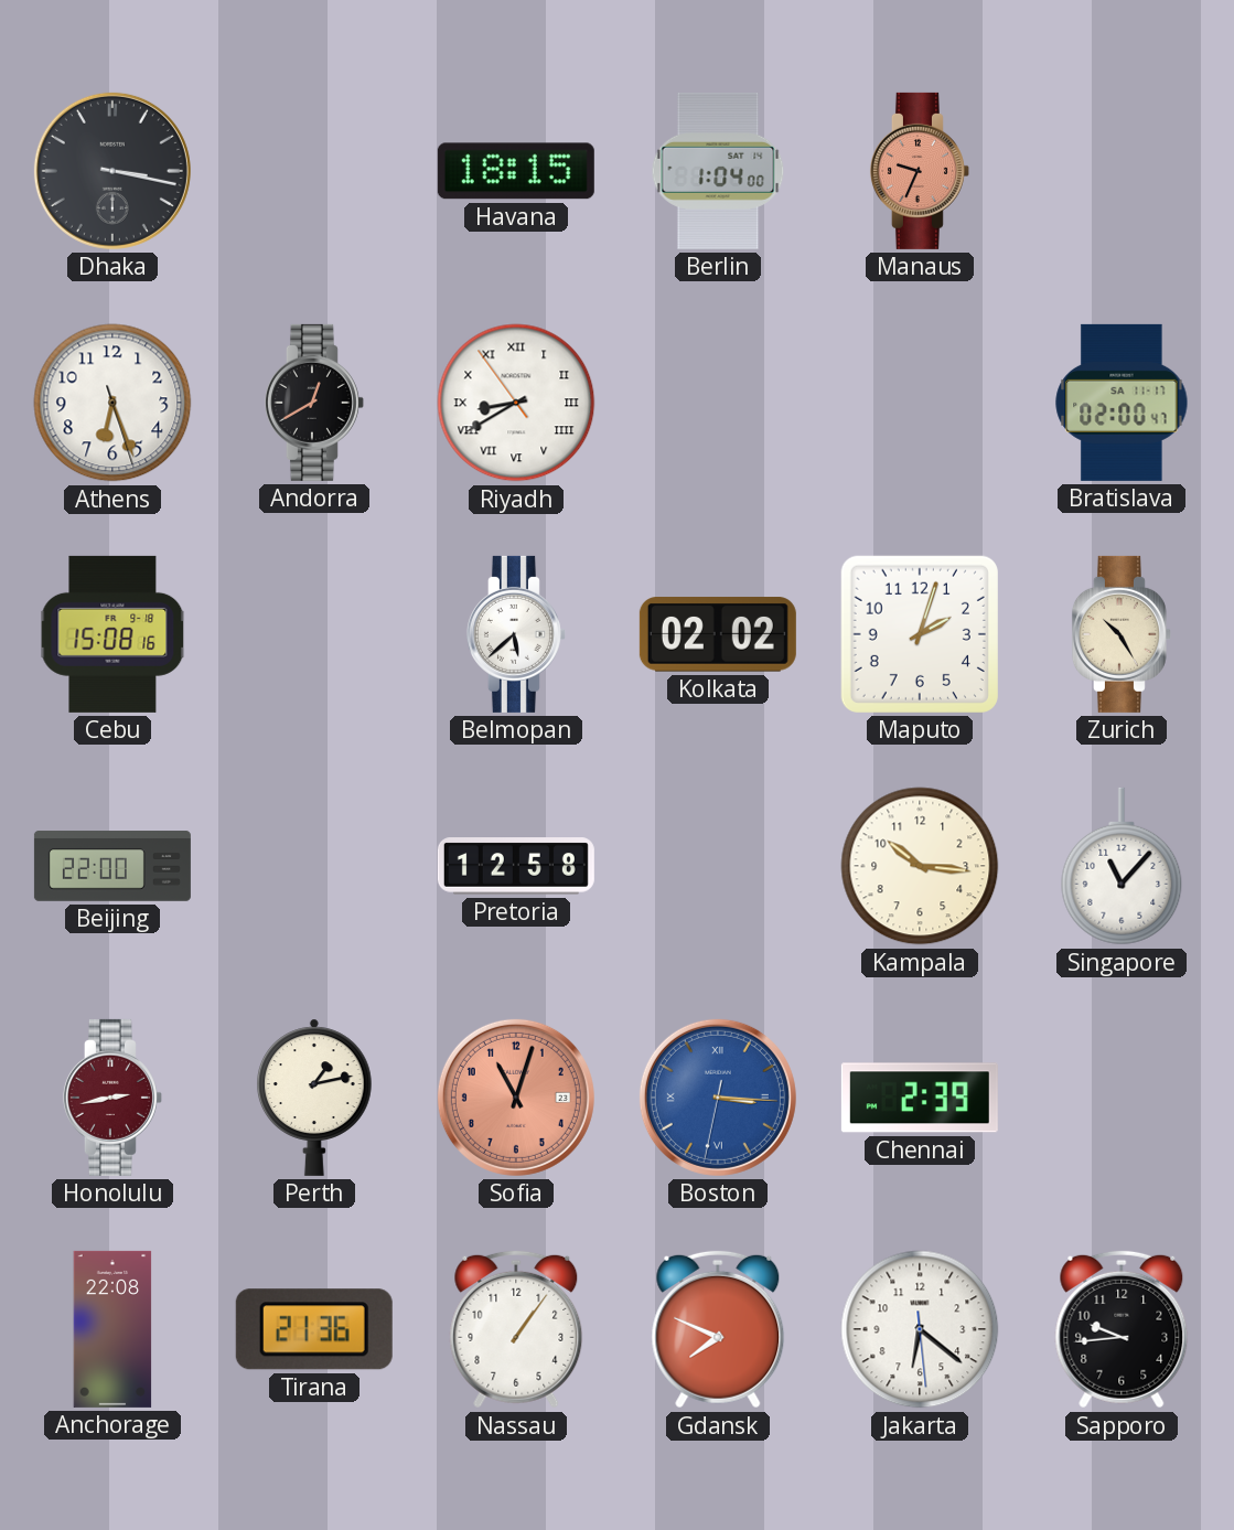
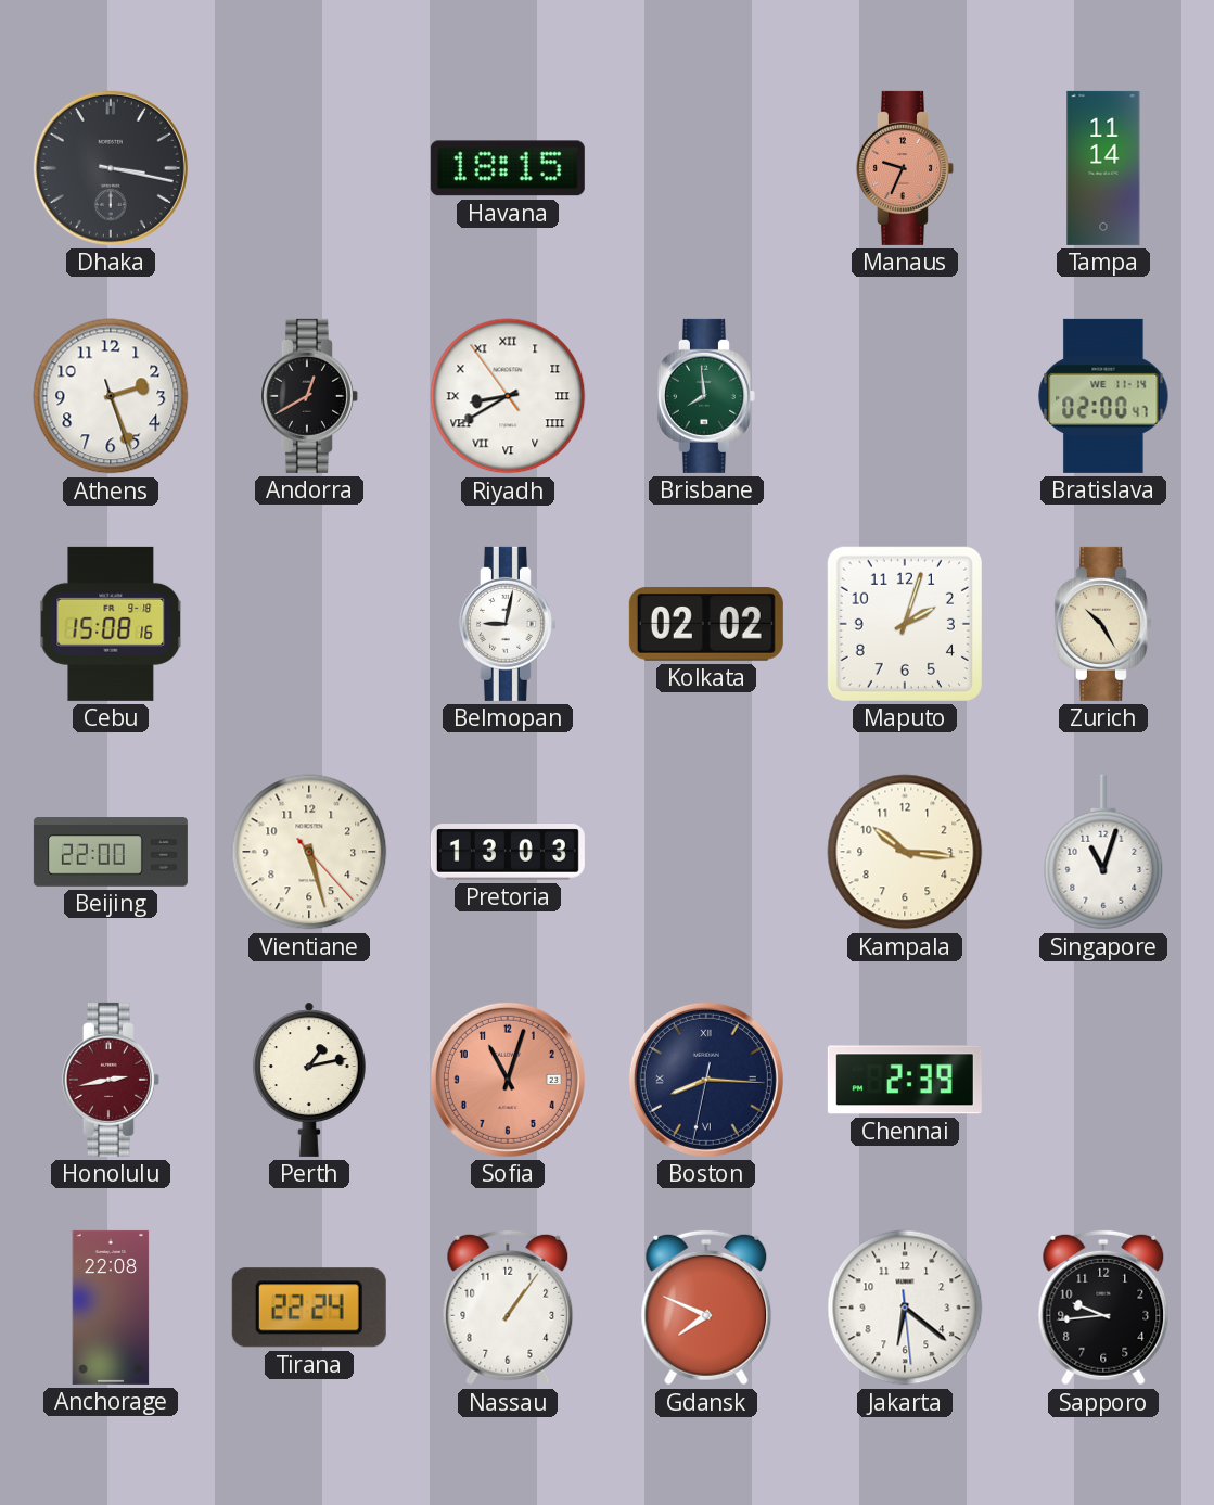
Berlin: 1:04 -> none (718, 171)
Tampa: none -> 11:14 (1103, 168)
Athens: 6:26 -> 2:26 (111, 396)
Brisbane: none -> 7:59 (706, 396)
Bratislava date: SA 11-17 -> WE 11-14 (1103, 396)
Belmopan: 5:38 -> 9:02 (508, 624)
Vientiane: none -> 5:27 (309, 852)
Pretoria: 12:58 -> 13:03 (508, 852)
Singapore: 11:07 -> 11:03 (1103, 852)
Boston: 3:15 -> 8:15 (706, 1080)
Boston dial: blue -> navy (706, 1080)
Tirana: 21:36 -> 22:24 (309, 1308)
